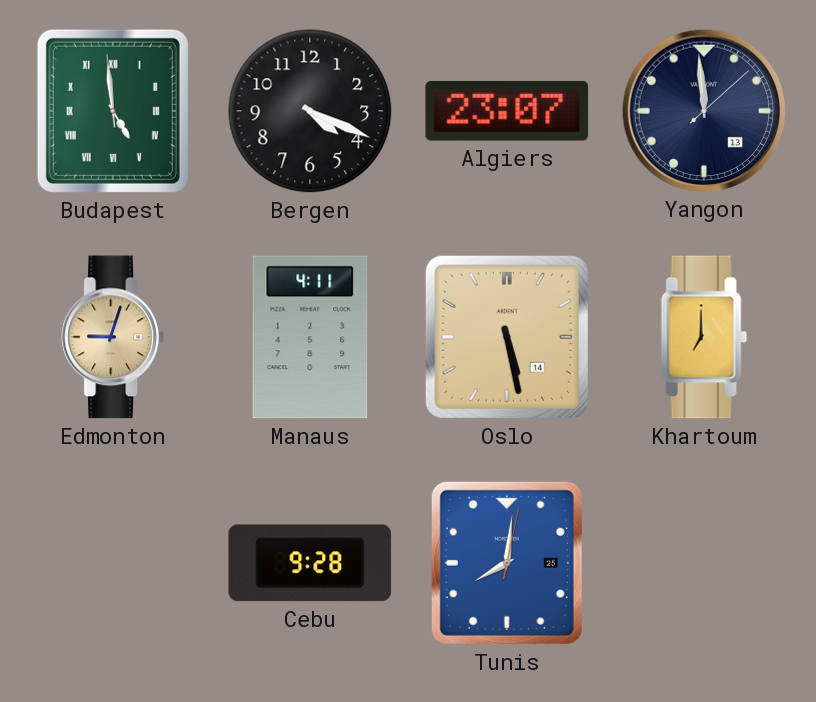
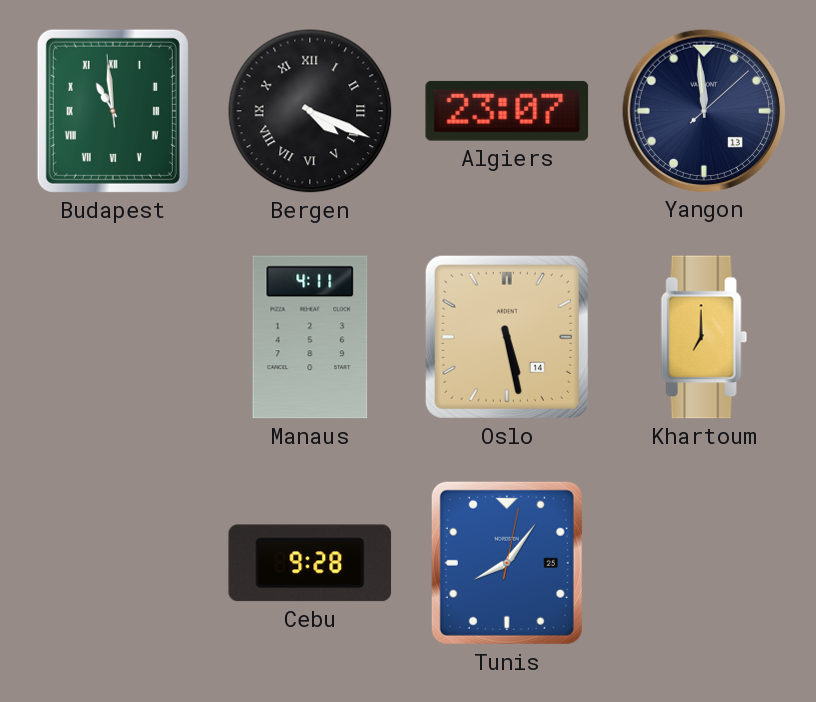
Budapest: 4:58 -> 10:58 (113, 111)
Bergen numerals: Arabic -> Roman (310, 111)
Edmonton: 9:03 -> none (112, 337)
Tunis: 8:01 -> 8:06 (507, 563)
